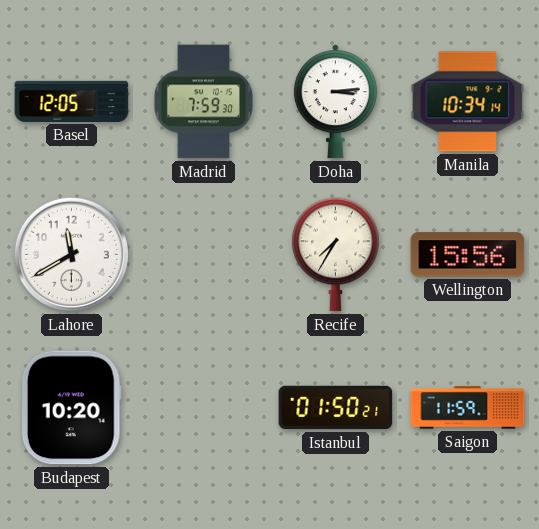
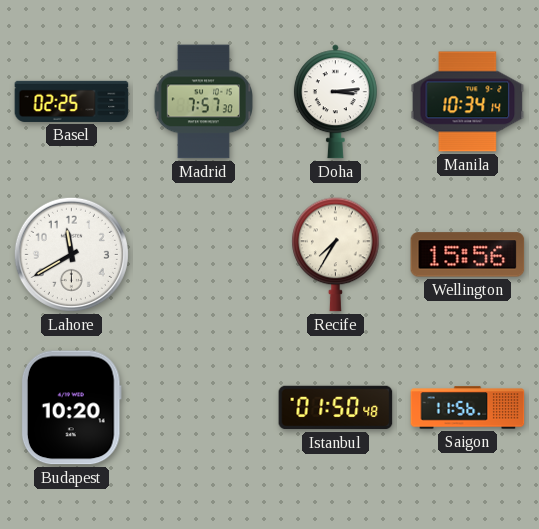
Basel: 12:05 -> 02:25 (72, 101)
Madrid: 7:59 -> 7:57 (203, 102)
Istanbul: 01:50:21 -> 01:50:48 (336, 408)
Saigon: 11:59 -> 11:56 (468, 408)
